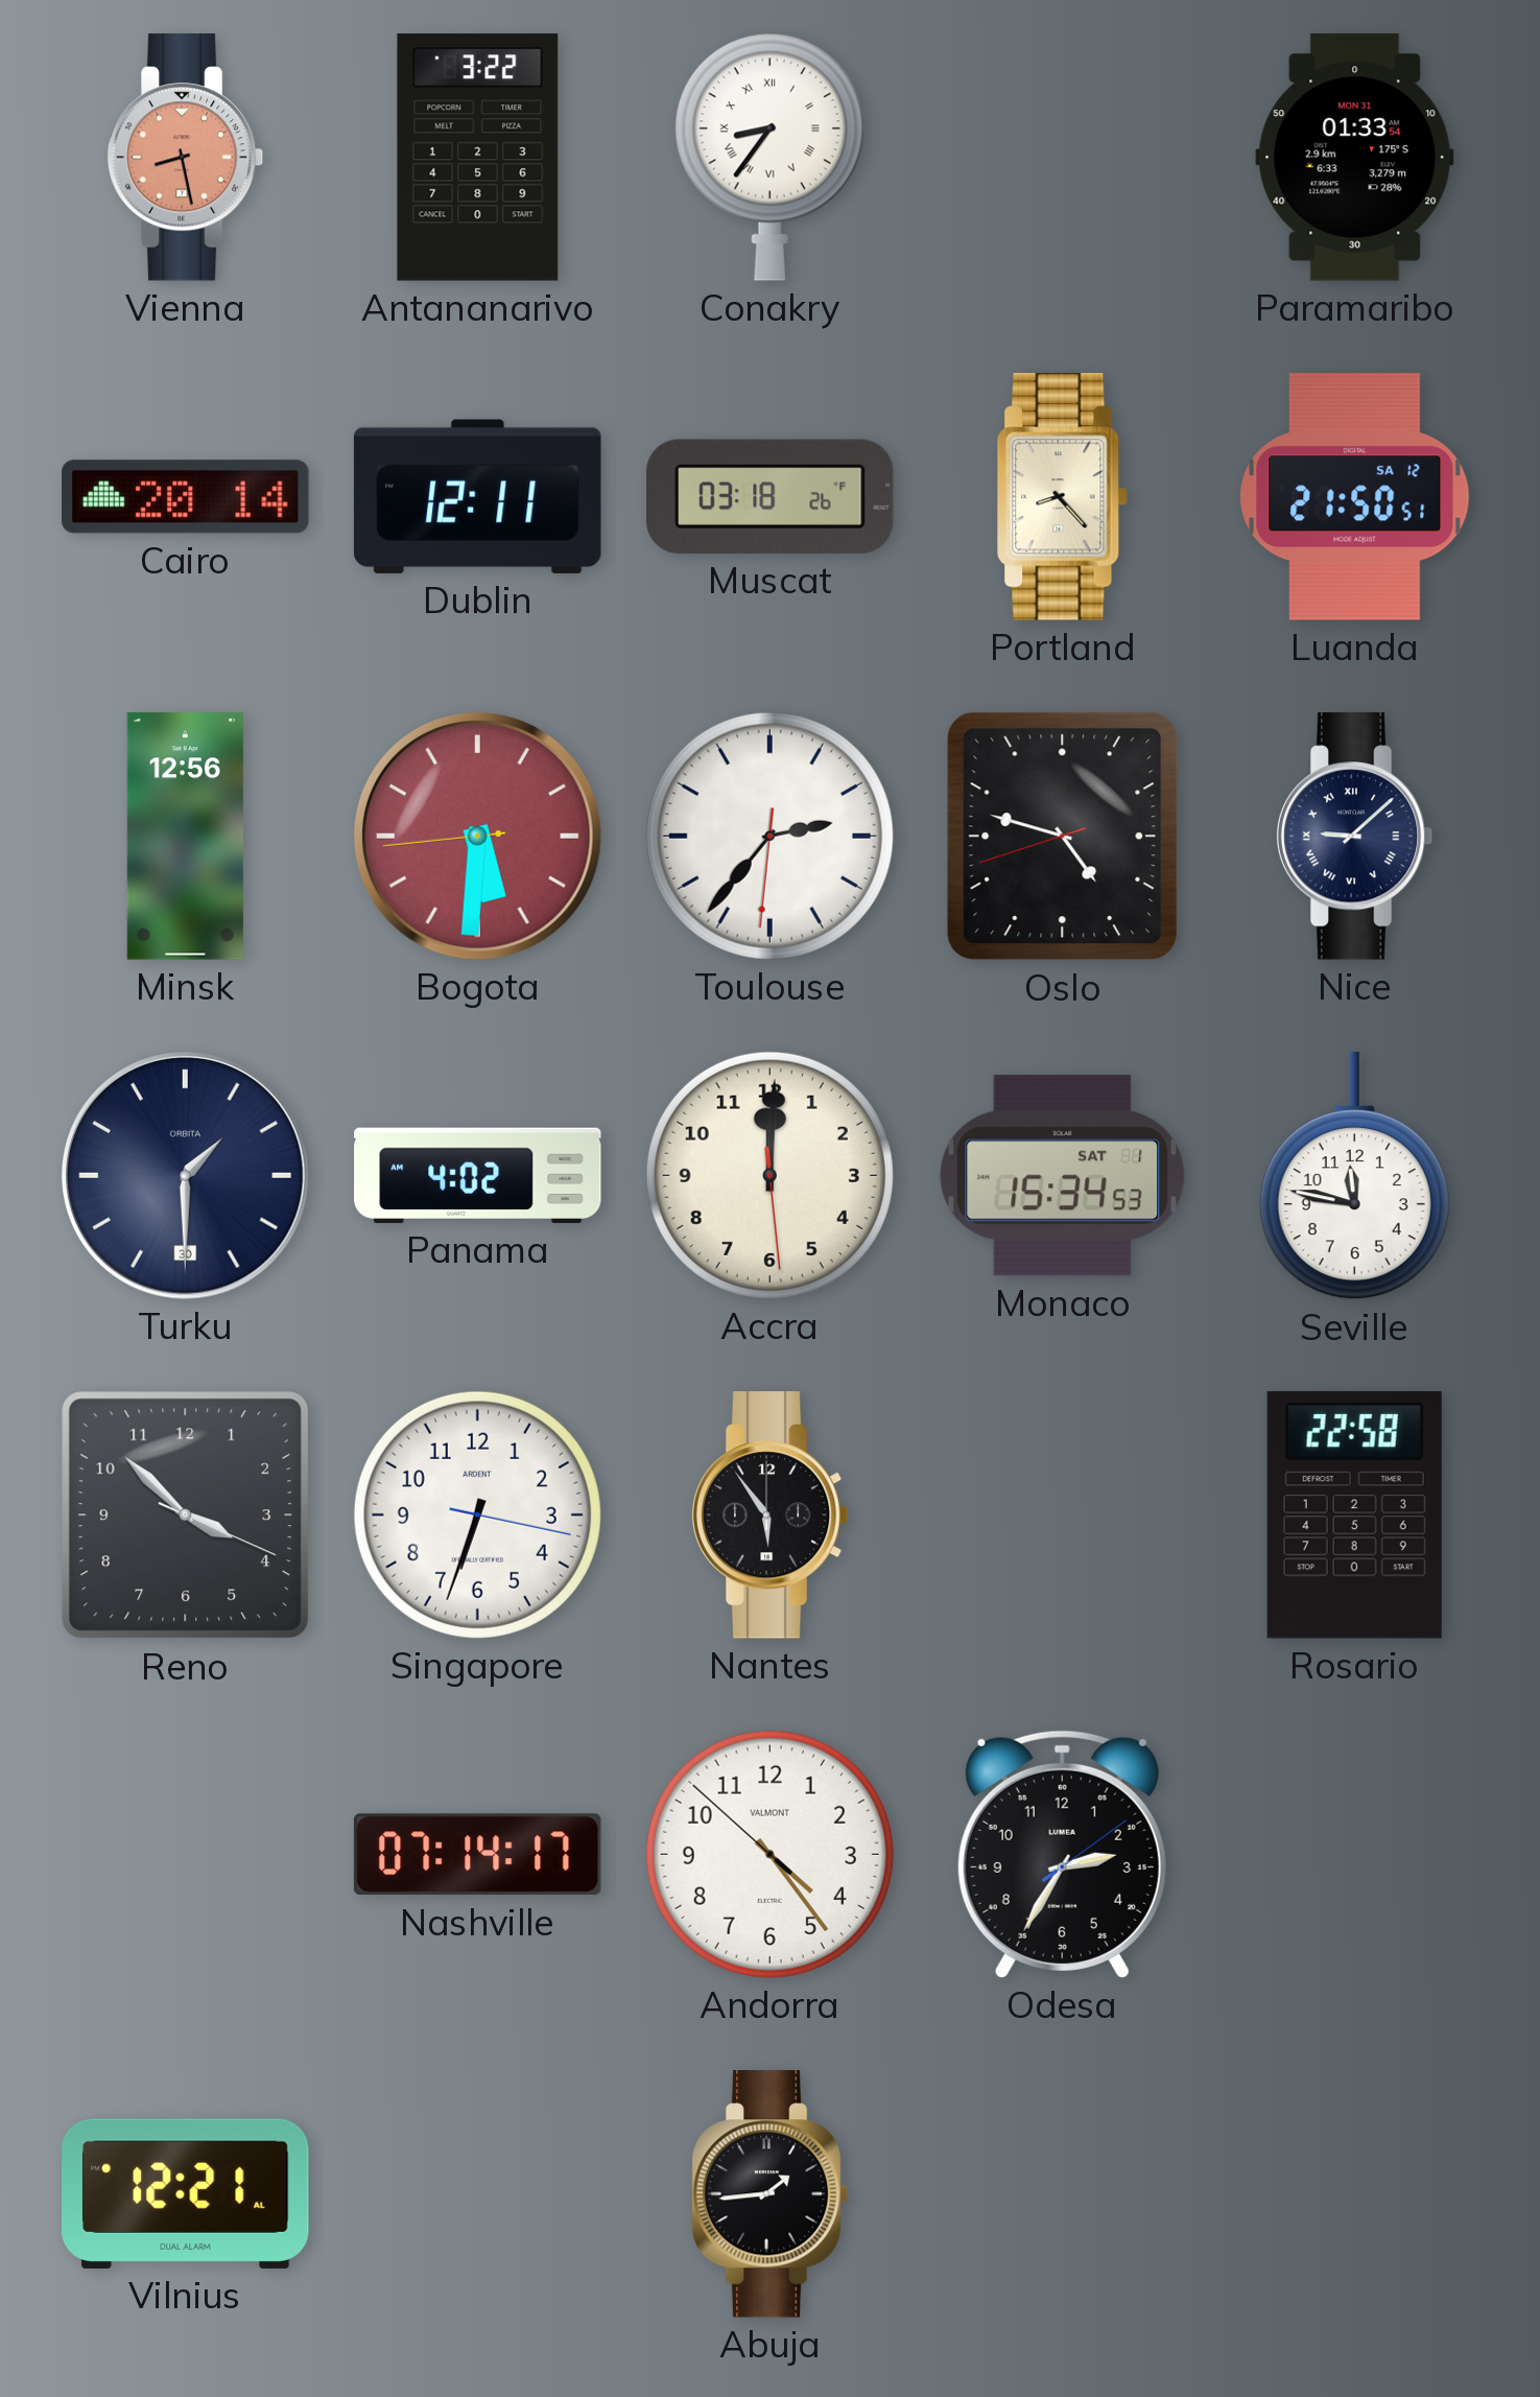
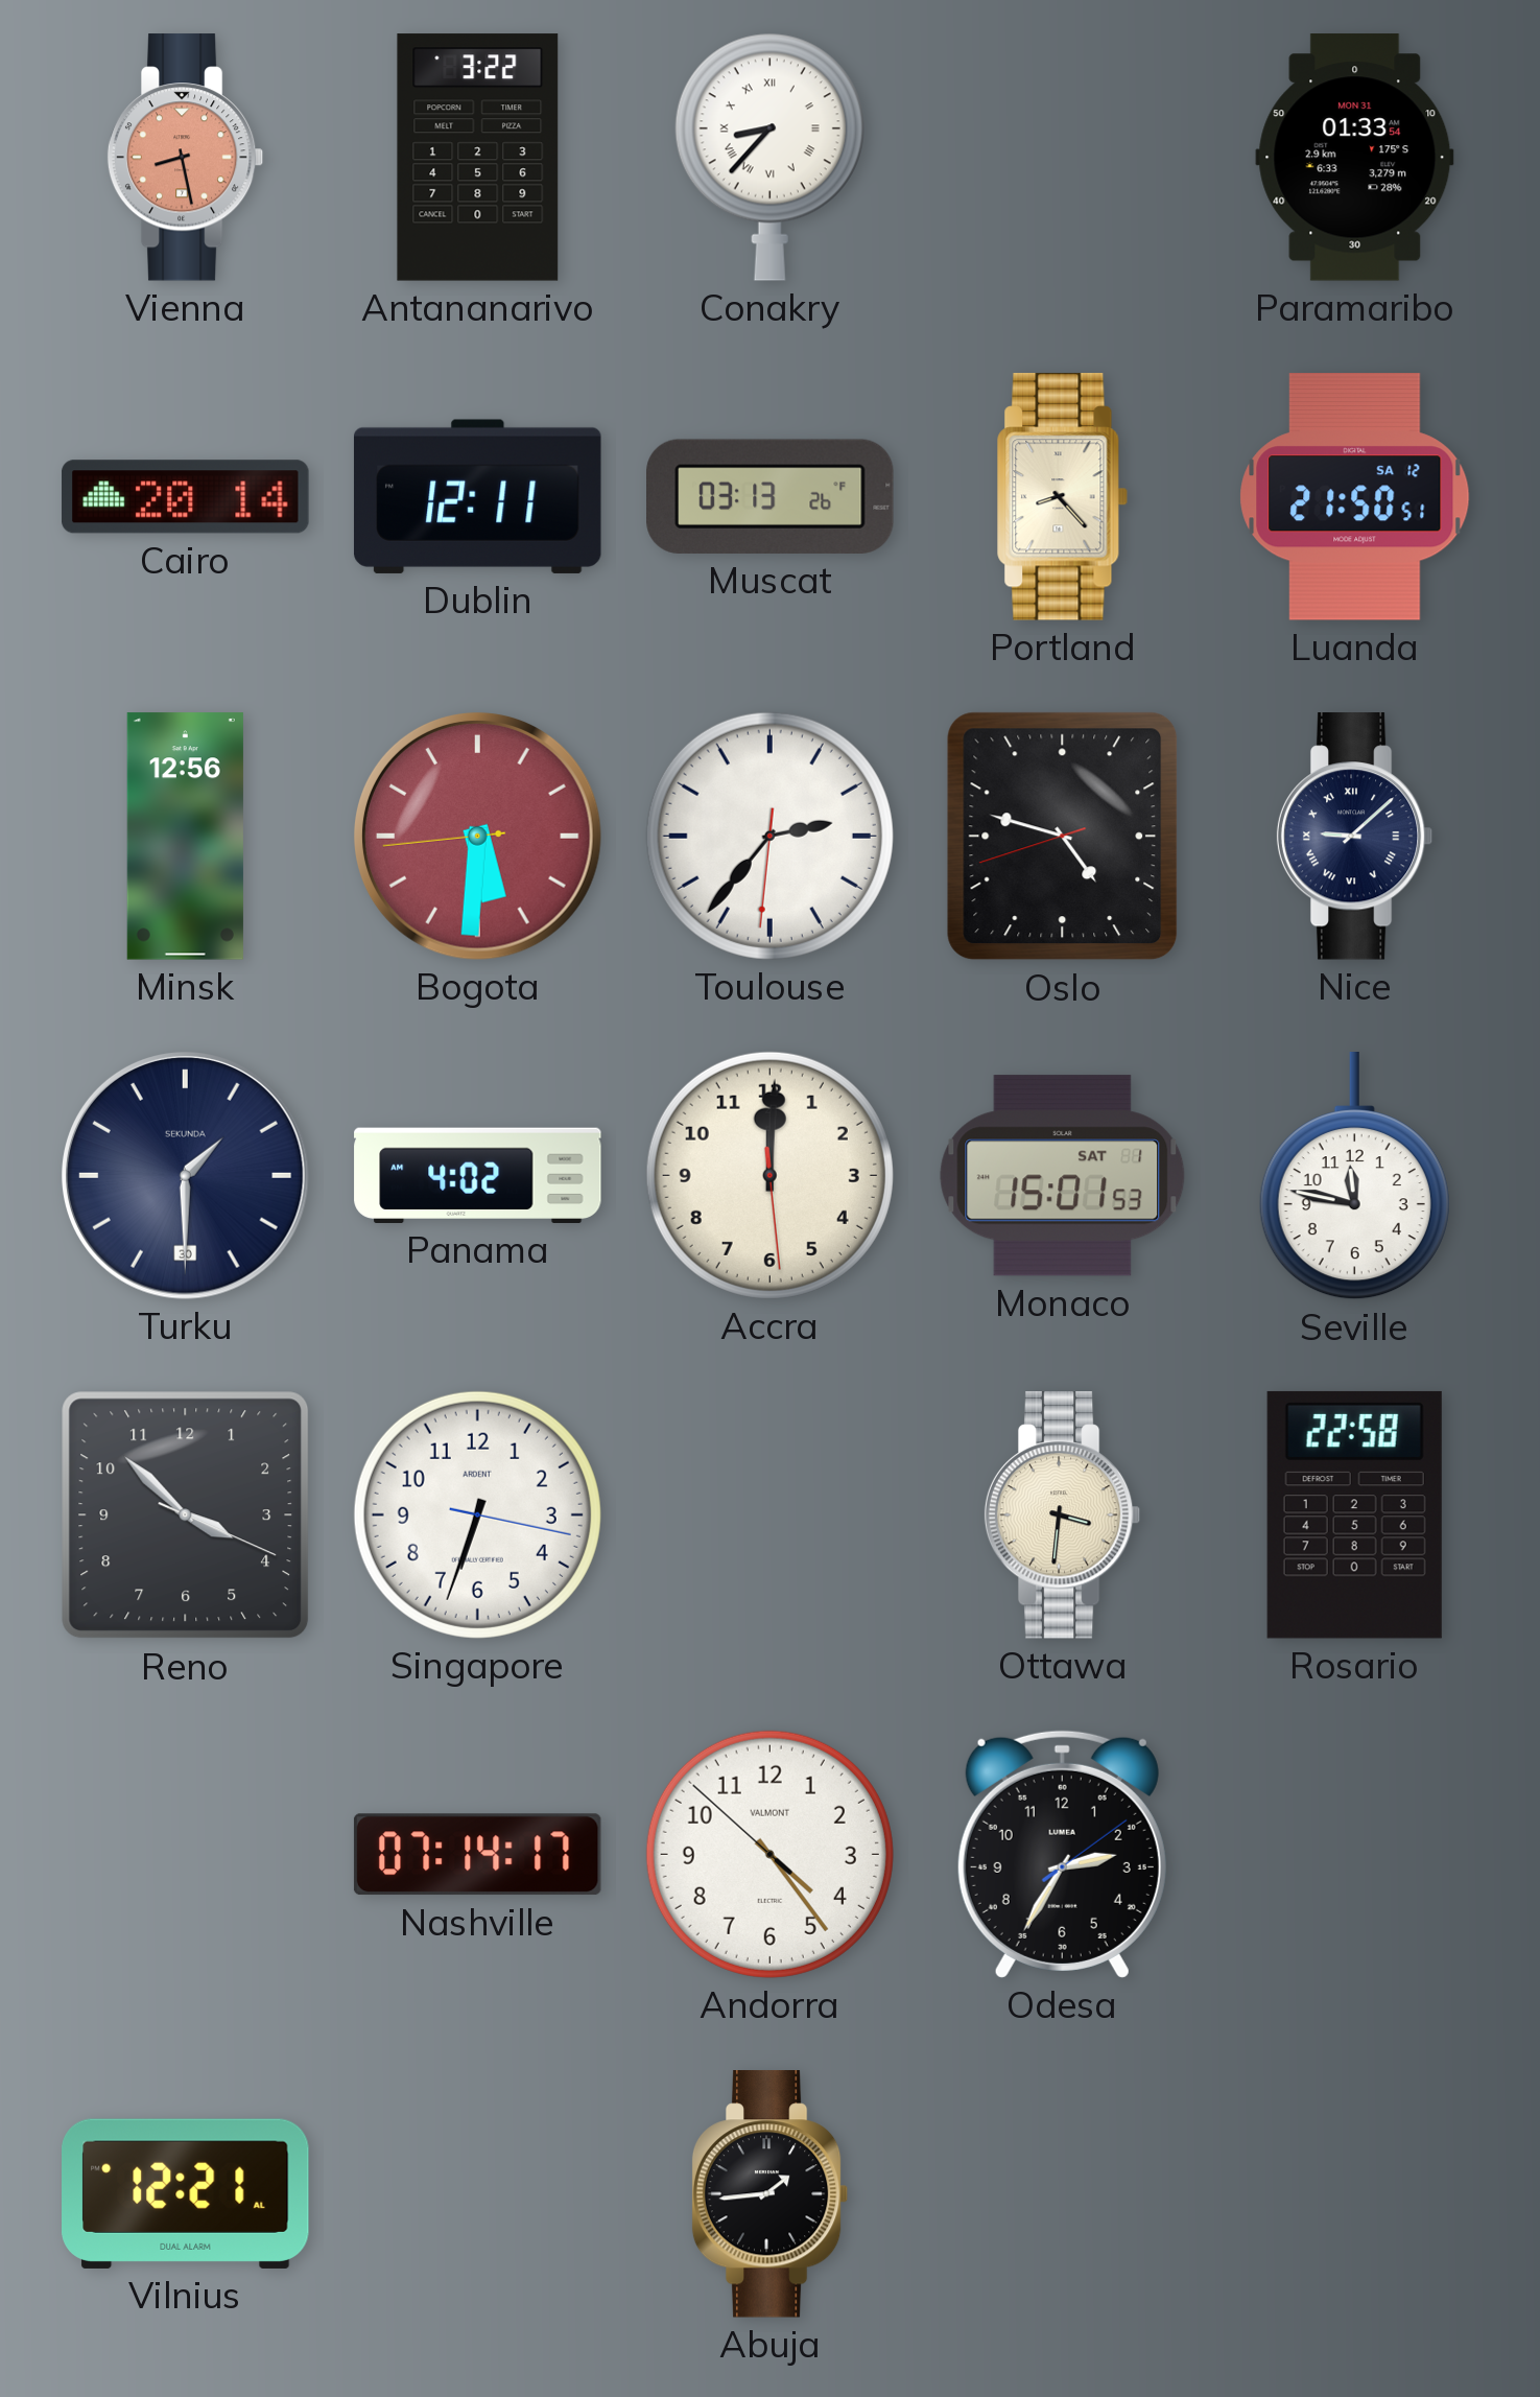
Conakry: 8:36 -> 8:37 (769, 157)
Muscat: 03:18 -> 03:13 (771, 496)
Turku brand: ORBITA -> SEKUNDA (185, 1175)
Monaco: 15:34 -> 15:01 (1063, 1176)
Nantes: 5:54 -> none (771, 1515)
Ottawa: none -> 3:31 (1063, 1515)
